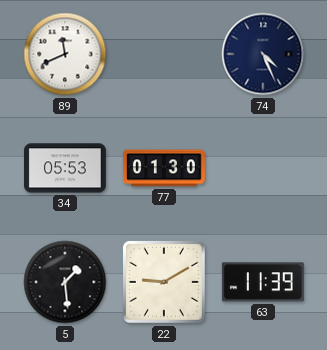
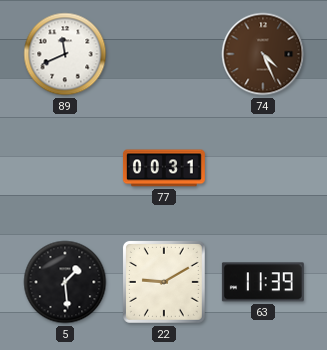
74 dial: navy -> brown (263, 54)
34: 05:53 -> none (65, 168)
77: 01:30 -> 00:31 (164, 168)
